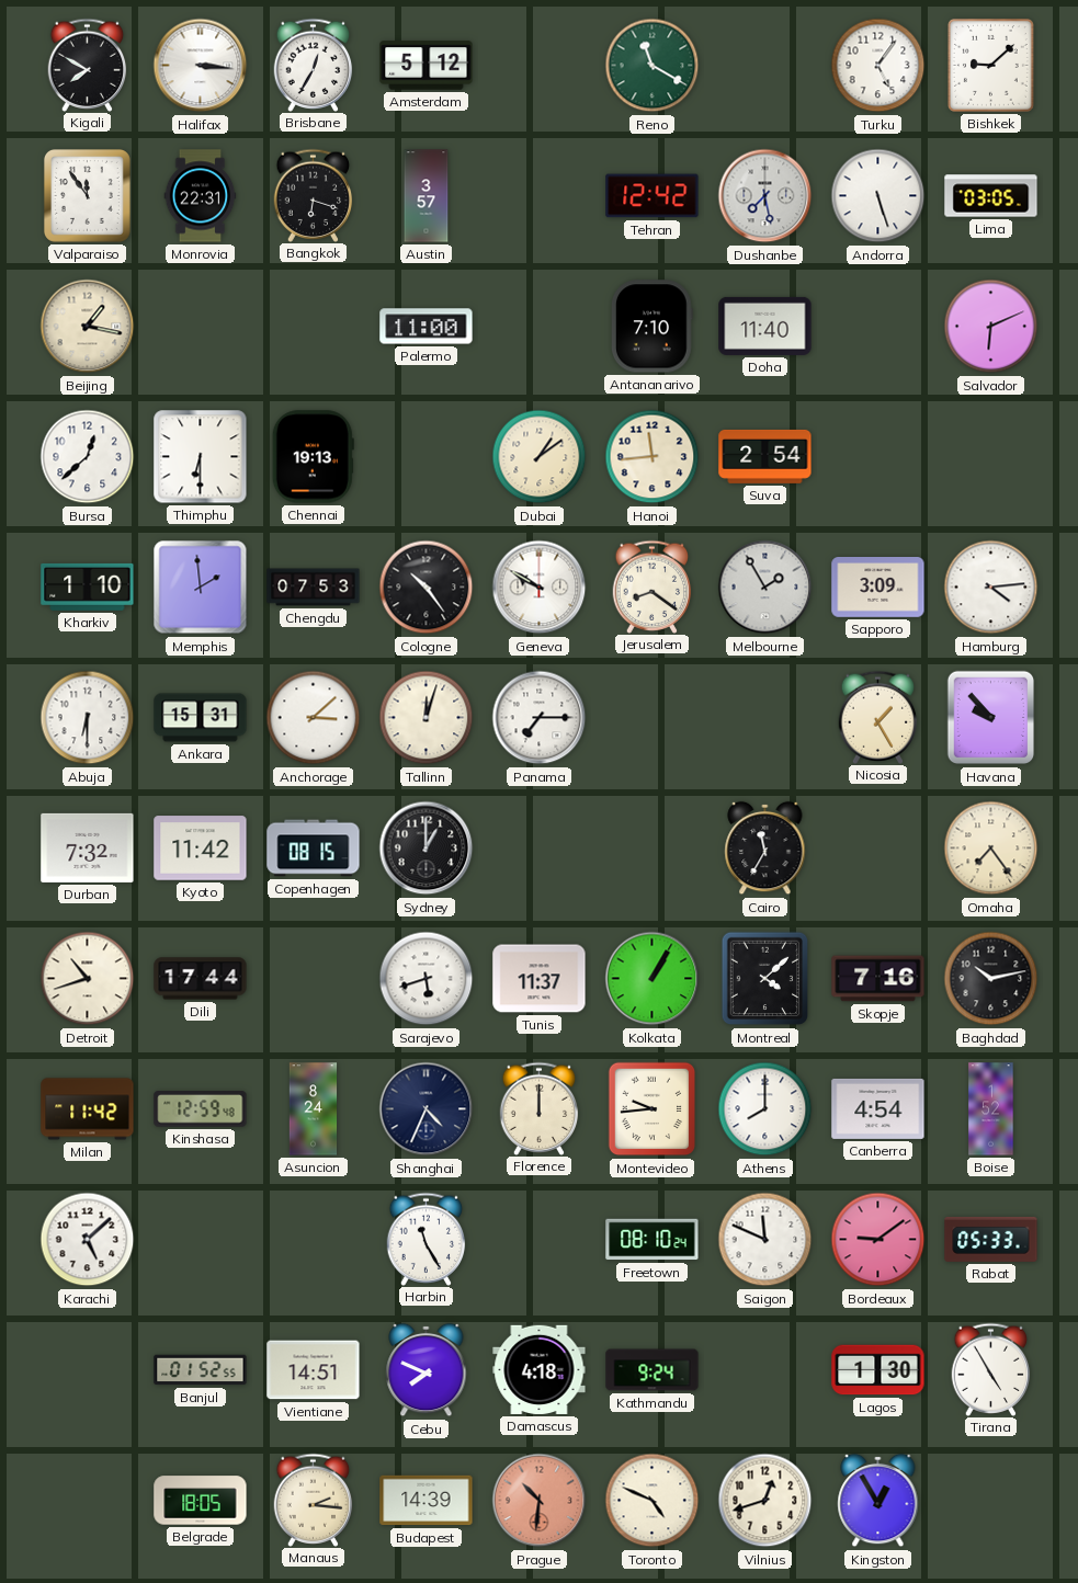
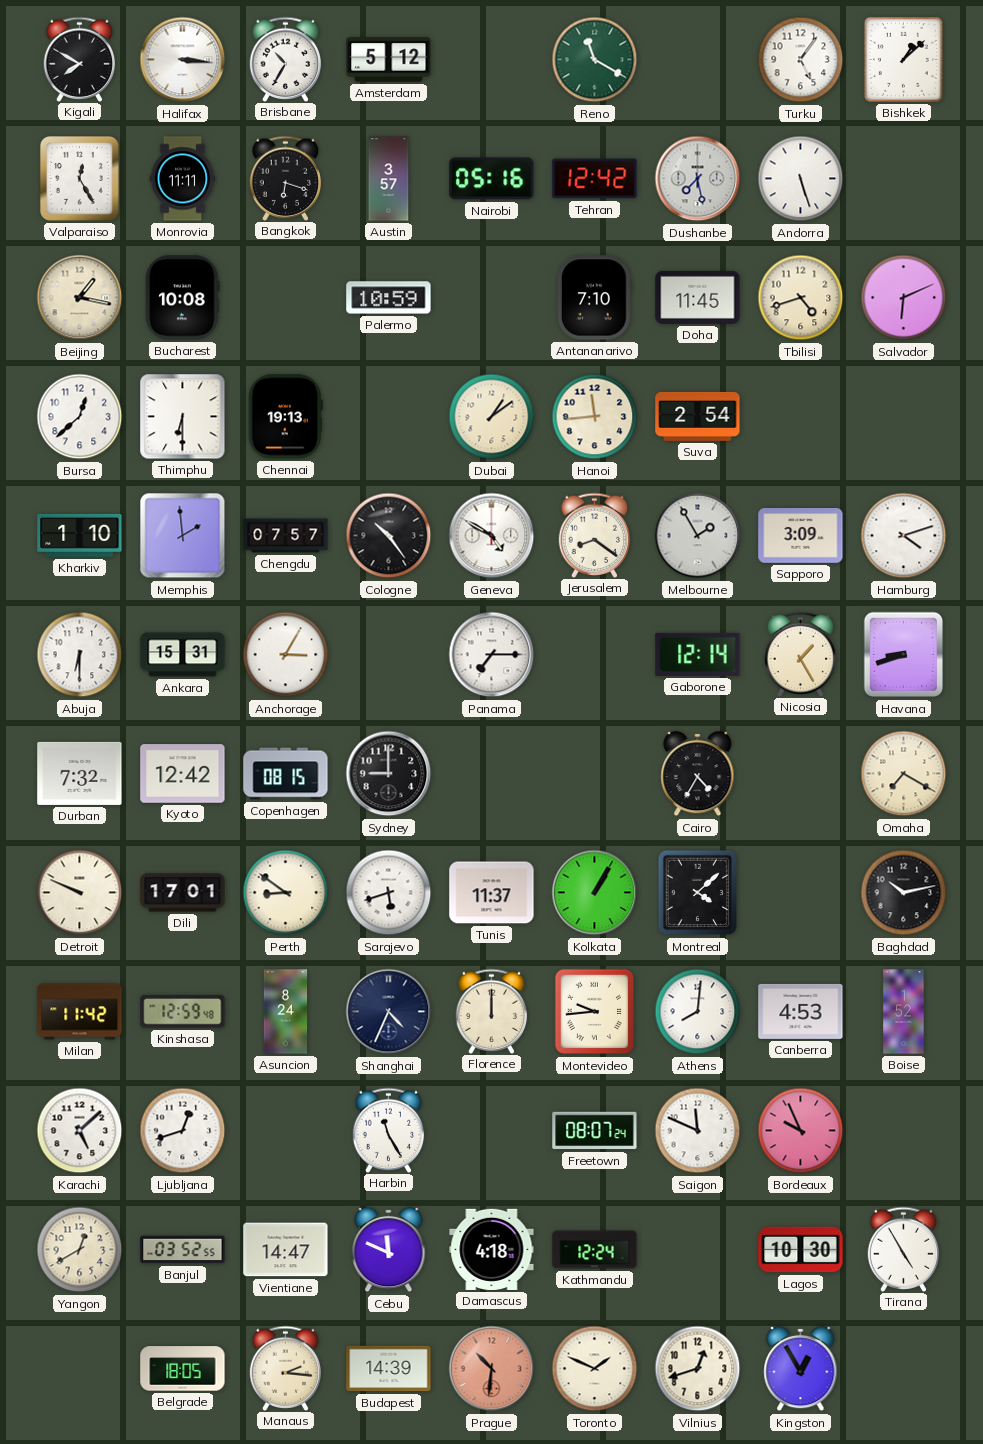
Brisbane: 12:35 -> 10:35 (286, 59)
Bishkek: 9:08 -> 1:08 (903, 59)
Valparaiso: 11:54 -> 12:25 (79, 178)
Monrovia: 22:31 -> 11:11 (183, 179)
Nairobi: none -> 05:16 (492, 179)
Lima: 03:05 -> none (991, 196)
Bucharest: none -> 10:08 (183, 298)
Palermo: 11:00 -> 10:59 (389, 298)
Doha: 11:40 -> 11:45 (698, 297)
Tbilisi: none -> 4:42 (801, 298)
Chengdu: 07:53 -> 07:57 (286, 536)
Geneva: 9:50 -> 4:50 (492, 536)
Hamburg: 4:14 -> 4:12 (904, 536)
Anchorage: 3:08 -> 3:05 (286, 655)
Tallinn: 12:03 -> none (427, 718)
Gaborone: none -> 12:14 (698, 654)
Havana: 9:53 -> 8:42 (904, 655)
Kyoto: 11:42 -> 12:42 (183, 774)
Sydney: 1:00 -> 9:00 (389, 774)
Cairo: 11:35 -> 4:35 (698, 774)
Omaha: 7:24 -> 7:20 (904, 774)
Detroit: 10:42 -> 9:49 (80, 893)
Dili: 17:44 -> 17:01 (183, 893)
Perth: none -> 8:51 (286, 893)
Skopje: 7:16 -> none (878, 979)
Athens: 8:00 -> 8:01 (698, 1012)
Canberra: 4:54 -> 4:53 (801, 1011)
Ljubljana: none -> 12:42 (183, 1131)
Freetown: 08:10 -> 08:07 (595, 1131)
Bordeaux: 9:09 -> 9:56 (801, 1131)
Rabat: 05:33 -> none (991, 1239)
Yangon: none -> 12:40 (80, 1250)
Banjul: 01:52 -> 03:52 (183, 1250)
Vientiane: 14:51 -> 14:47 (286, 1250)
Cebu: 7:49 -> 11:49 (389, 1250)
Kathmandu: 9:24 -> 12:24 (595, 1250)
Lagos: 1:30 -> 10:30 (801, 1250)
Toronto: 4:49 -> 1:49 (595, 1369)
